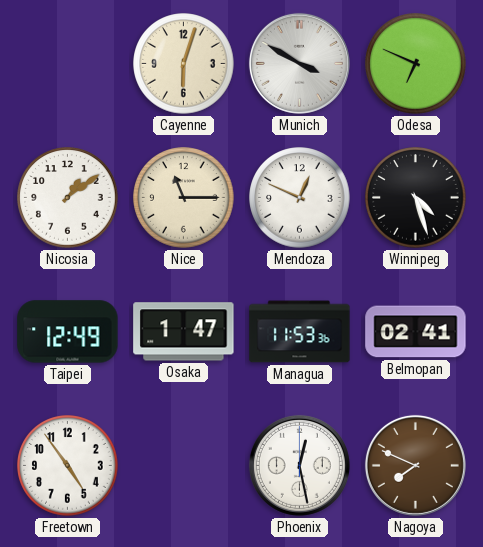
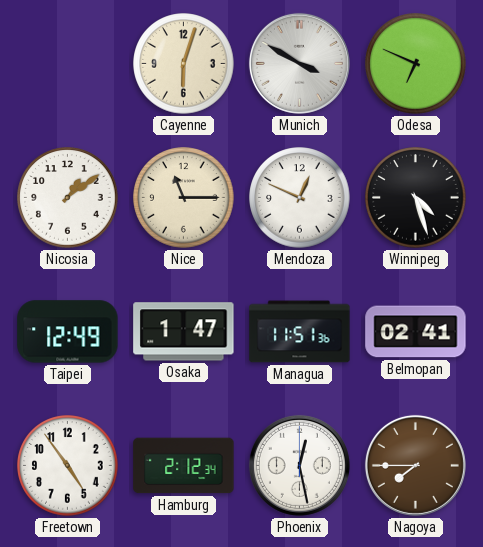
Managua: 11:53 -> 11:51 (300, 332)
Hamburg: none -> 2:12 (184, 466)
Nagoya: 7:49 -> 7:45 (415, 465)
